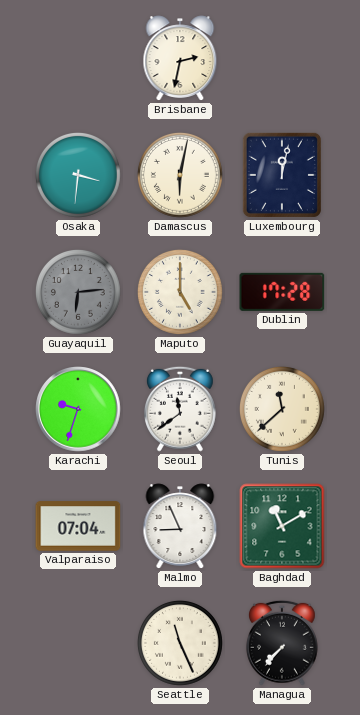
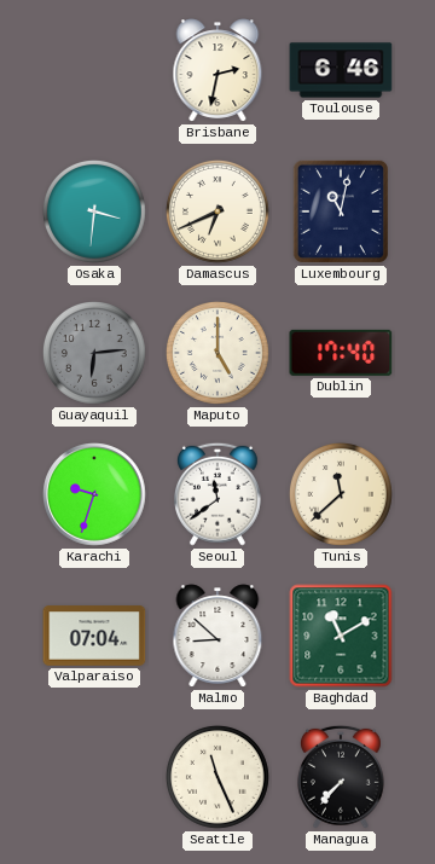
Toulouse: none -> 6:46 (341, 70)
Damascus: 6:02 -> 6:41 (217, 211)
Luxembourg: 12:02 -> 11:02 (341, 211)
Dublin: 17:28 -> 17:40 (341, 353)
Malmo: 8:56 -> 8:52 (217, 636)
